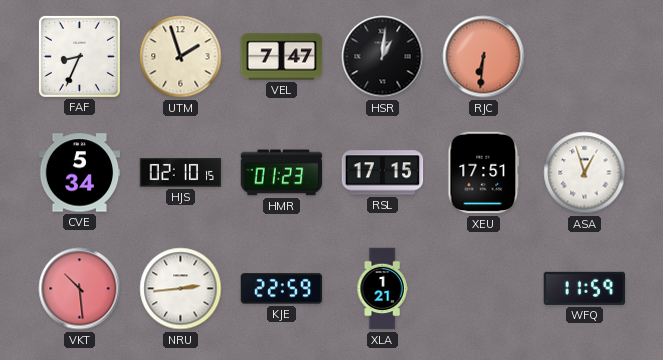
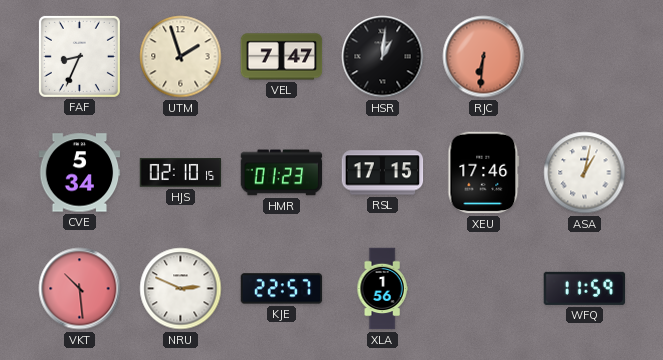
XEU: 17:51 -> 17:46 (484, 173)
ASA: 12:57 -> 1:02 (585, 173)
NRU: 2:44 -> 2:49 (181, 289)
KJE: 22:59 -> 22:57 (282, 289)
XLA: 1:21 -> 1:56 (382, 289)
